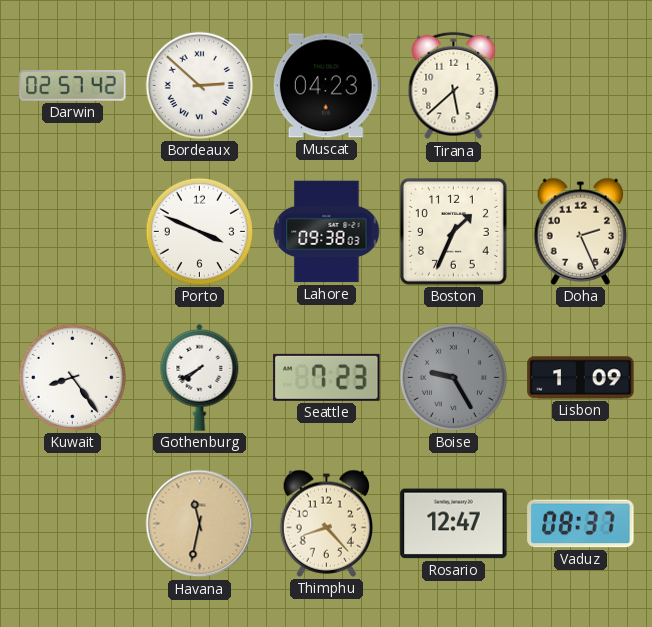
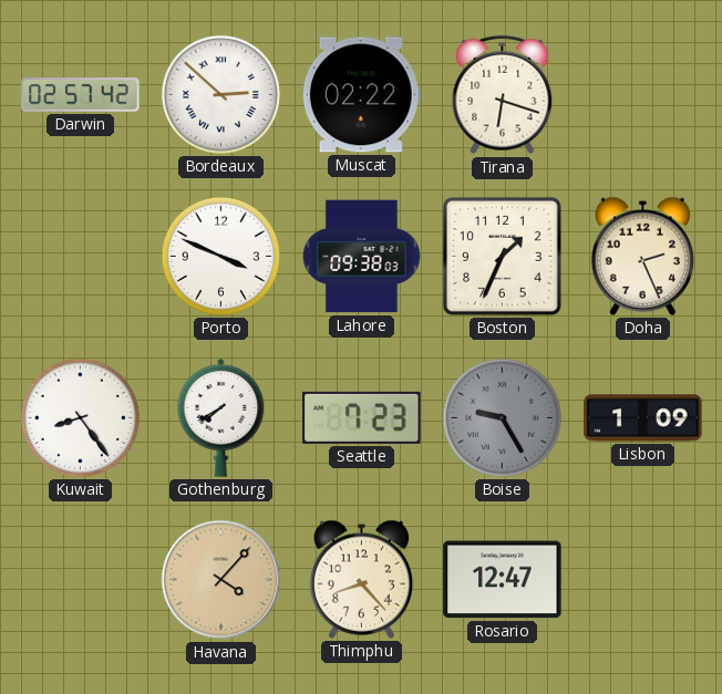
Muscat: 04:23 -> 02:22 (361, 95)
Tirana: 5:38 -> 6:18 (503, 95)
Havana: 11:32 -> 4:07 (221, 580)
Vaduz: 08:37 -> none (581, 524)
